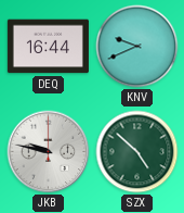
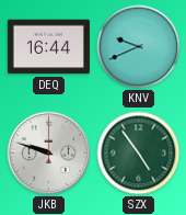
JKB: 9:47 -> 9:48 (49, 154)
SZX: 4:52 -> 4:54 (139, 154)
